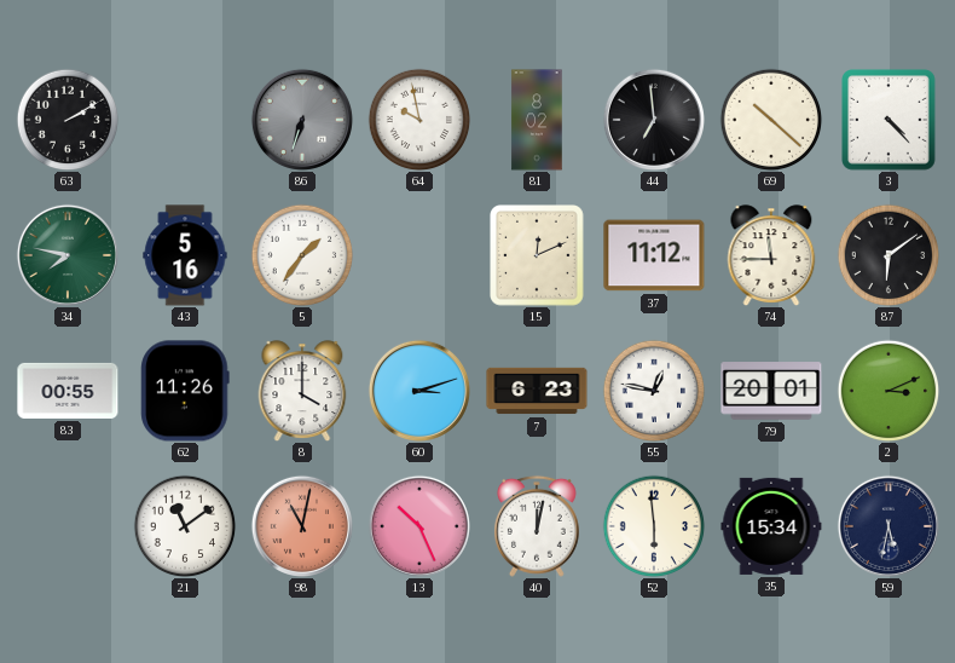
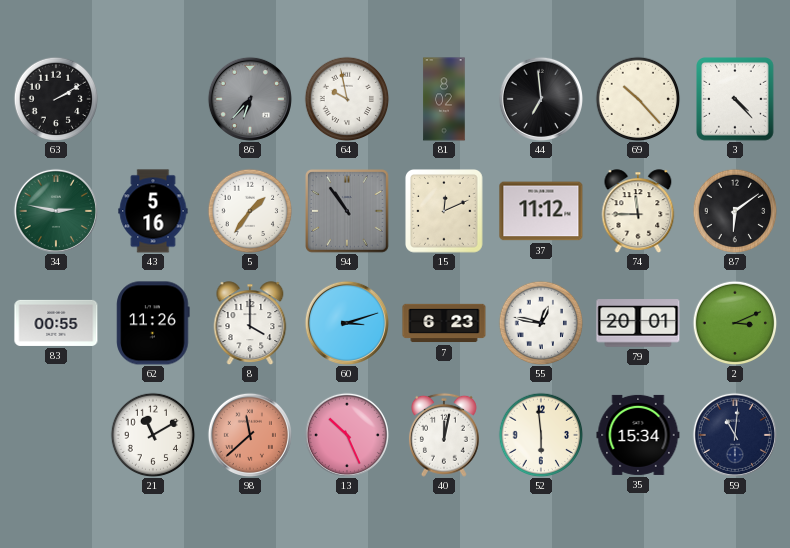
86: 6:33 -> 6:37 (250, 99)
69: 10:22 -> 10:23 (638, 99)
34: 7:47 -> 2:47 (56, 211)
94: none -> 10:54 (348, 212)
21: 11:09 -> 11:10 (153, 435)
98: 11:02 -> 11:38 (250, 435)
59: 5:32 -> 11:01 (735, 435)
